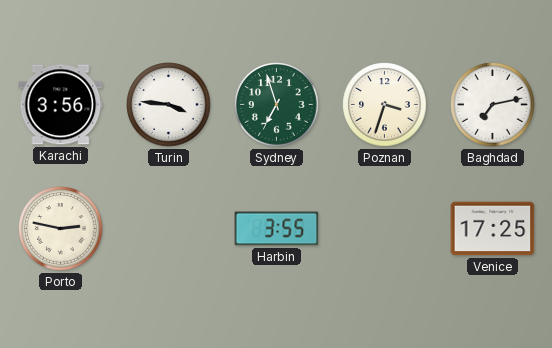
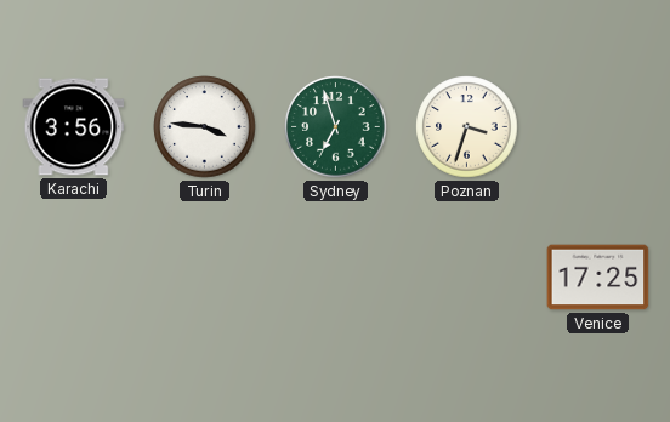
Baghdad: 7:13 -> none (493, 105)
Porto: 2:47 -> none (61, 229)
Harbin: 3:55 -> none (277, 229)
